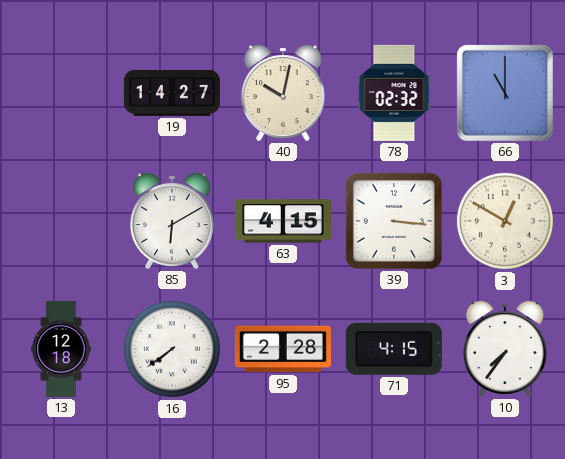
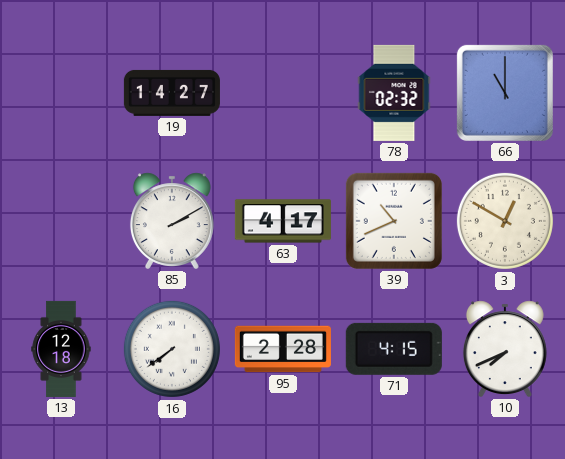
40: 10:02 -> none (283, 93)
85: 6:10 -> 2:10 (172, 221)
63: 4:15 -> 4:17 (283, 221)
39: 3:16 -> 10:41 (394, 221)
10: 7:36 -> 7:41 (505, 349)
